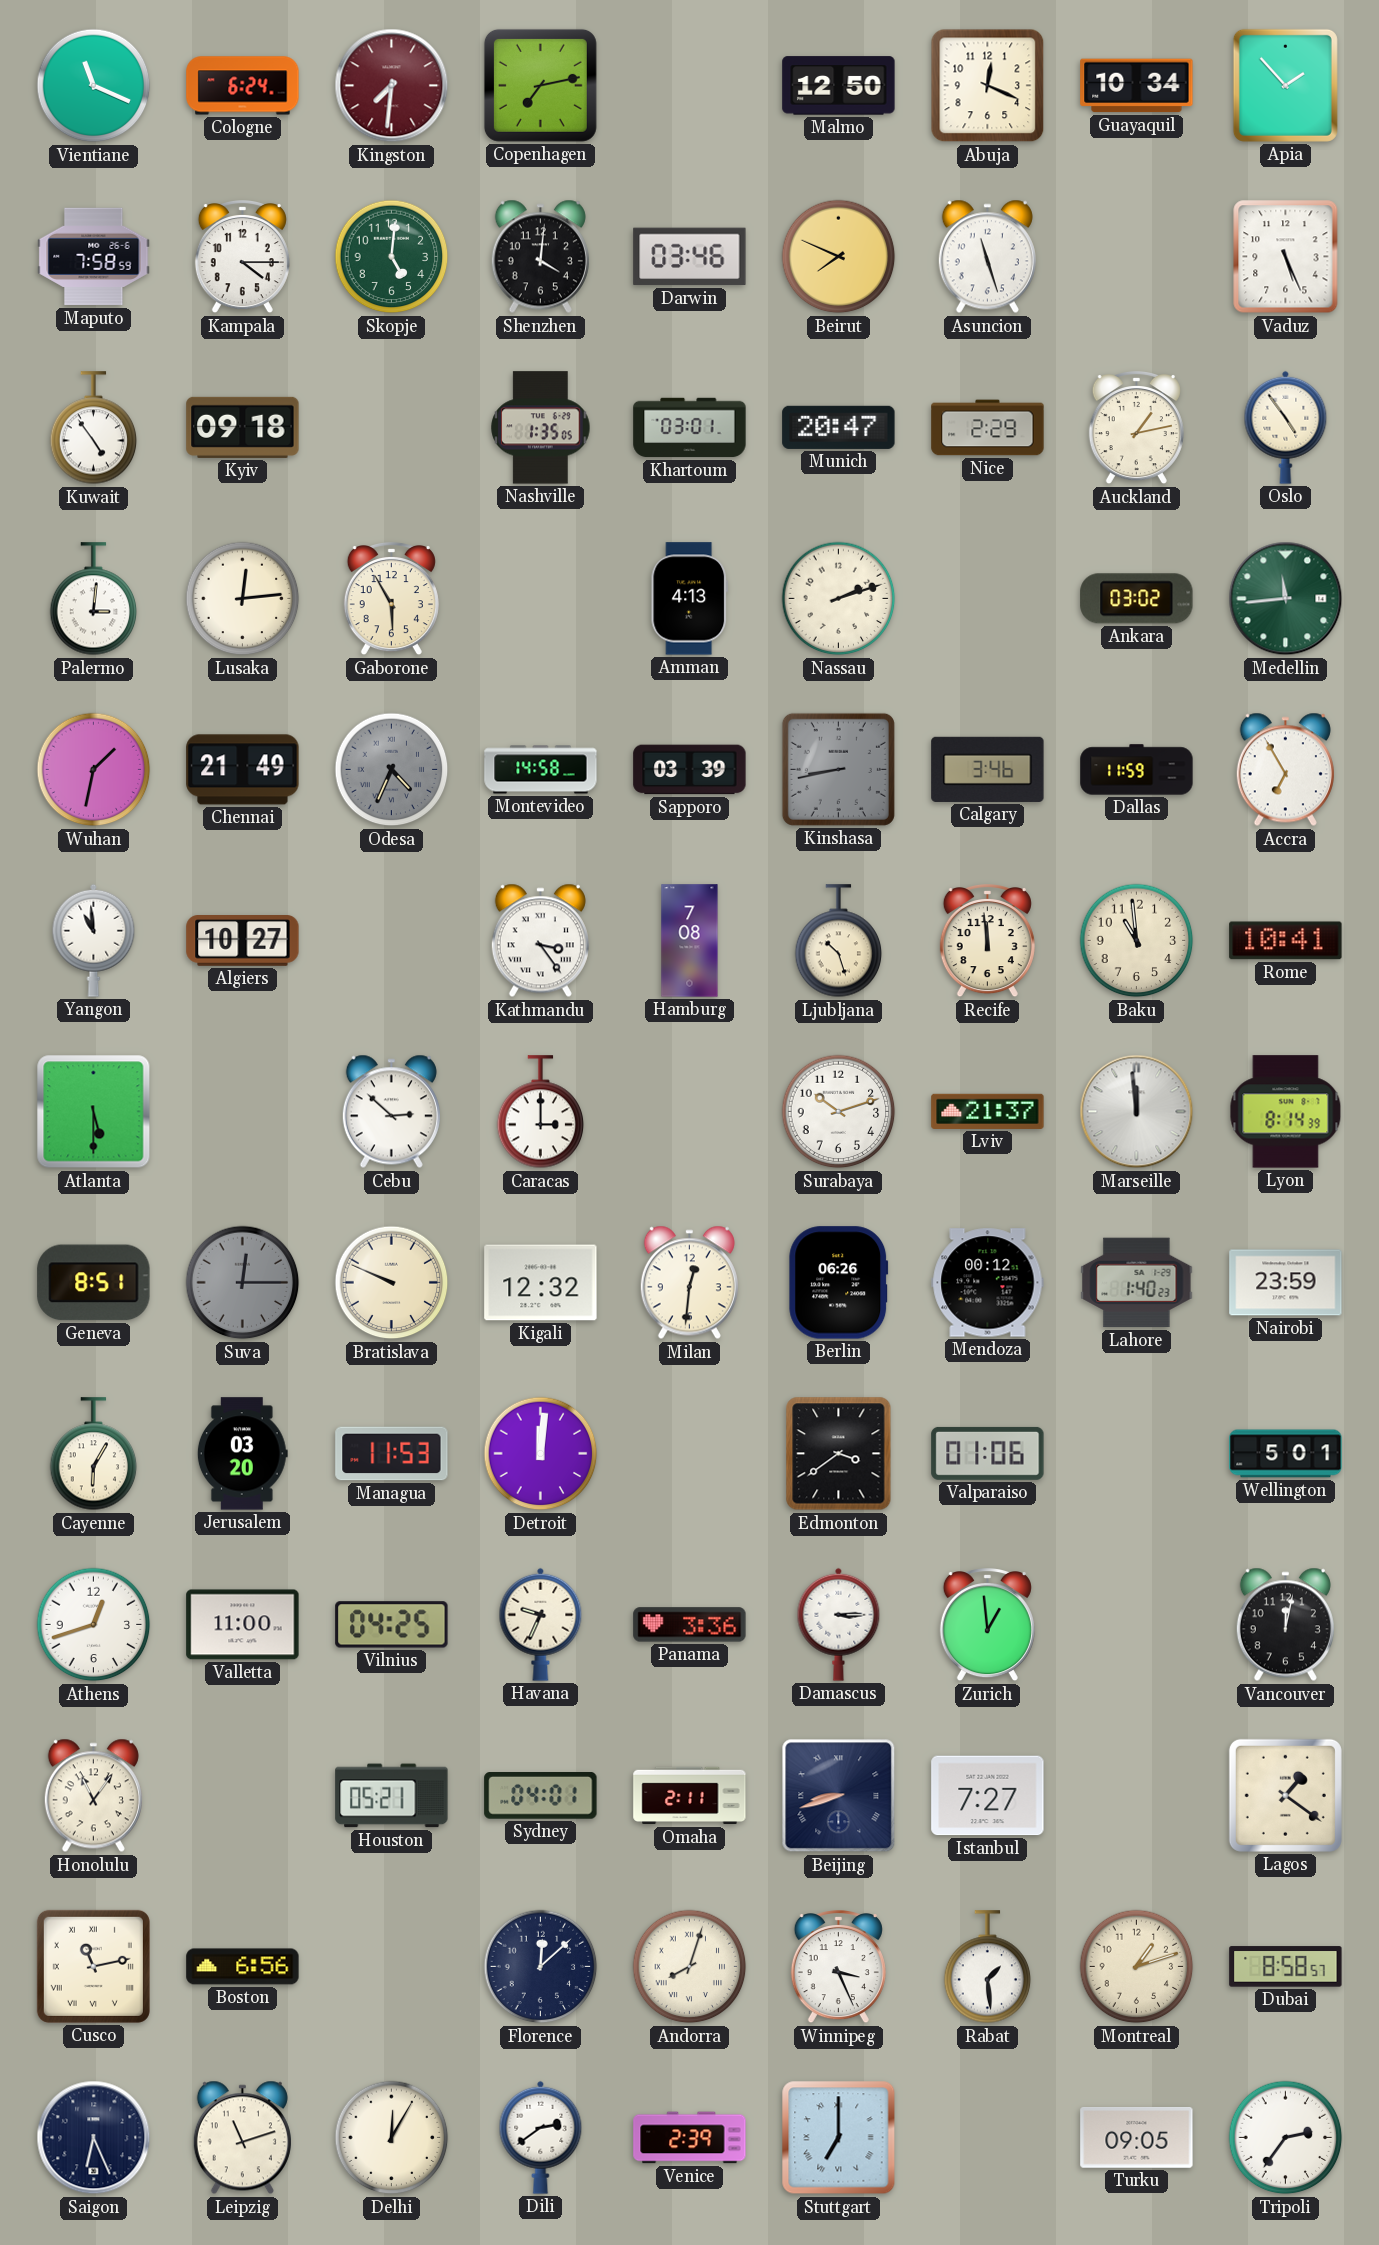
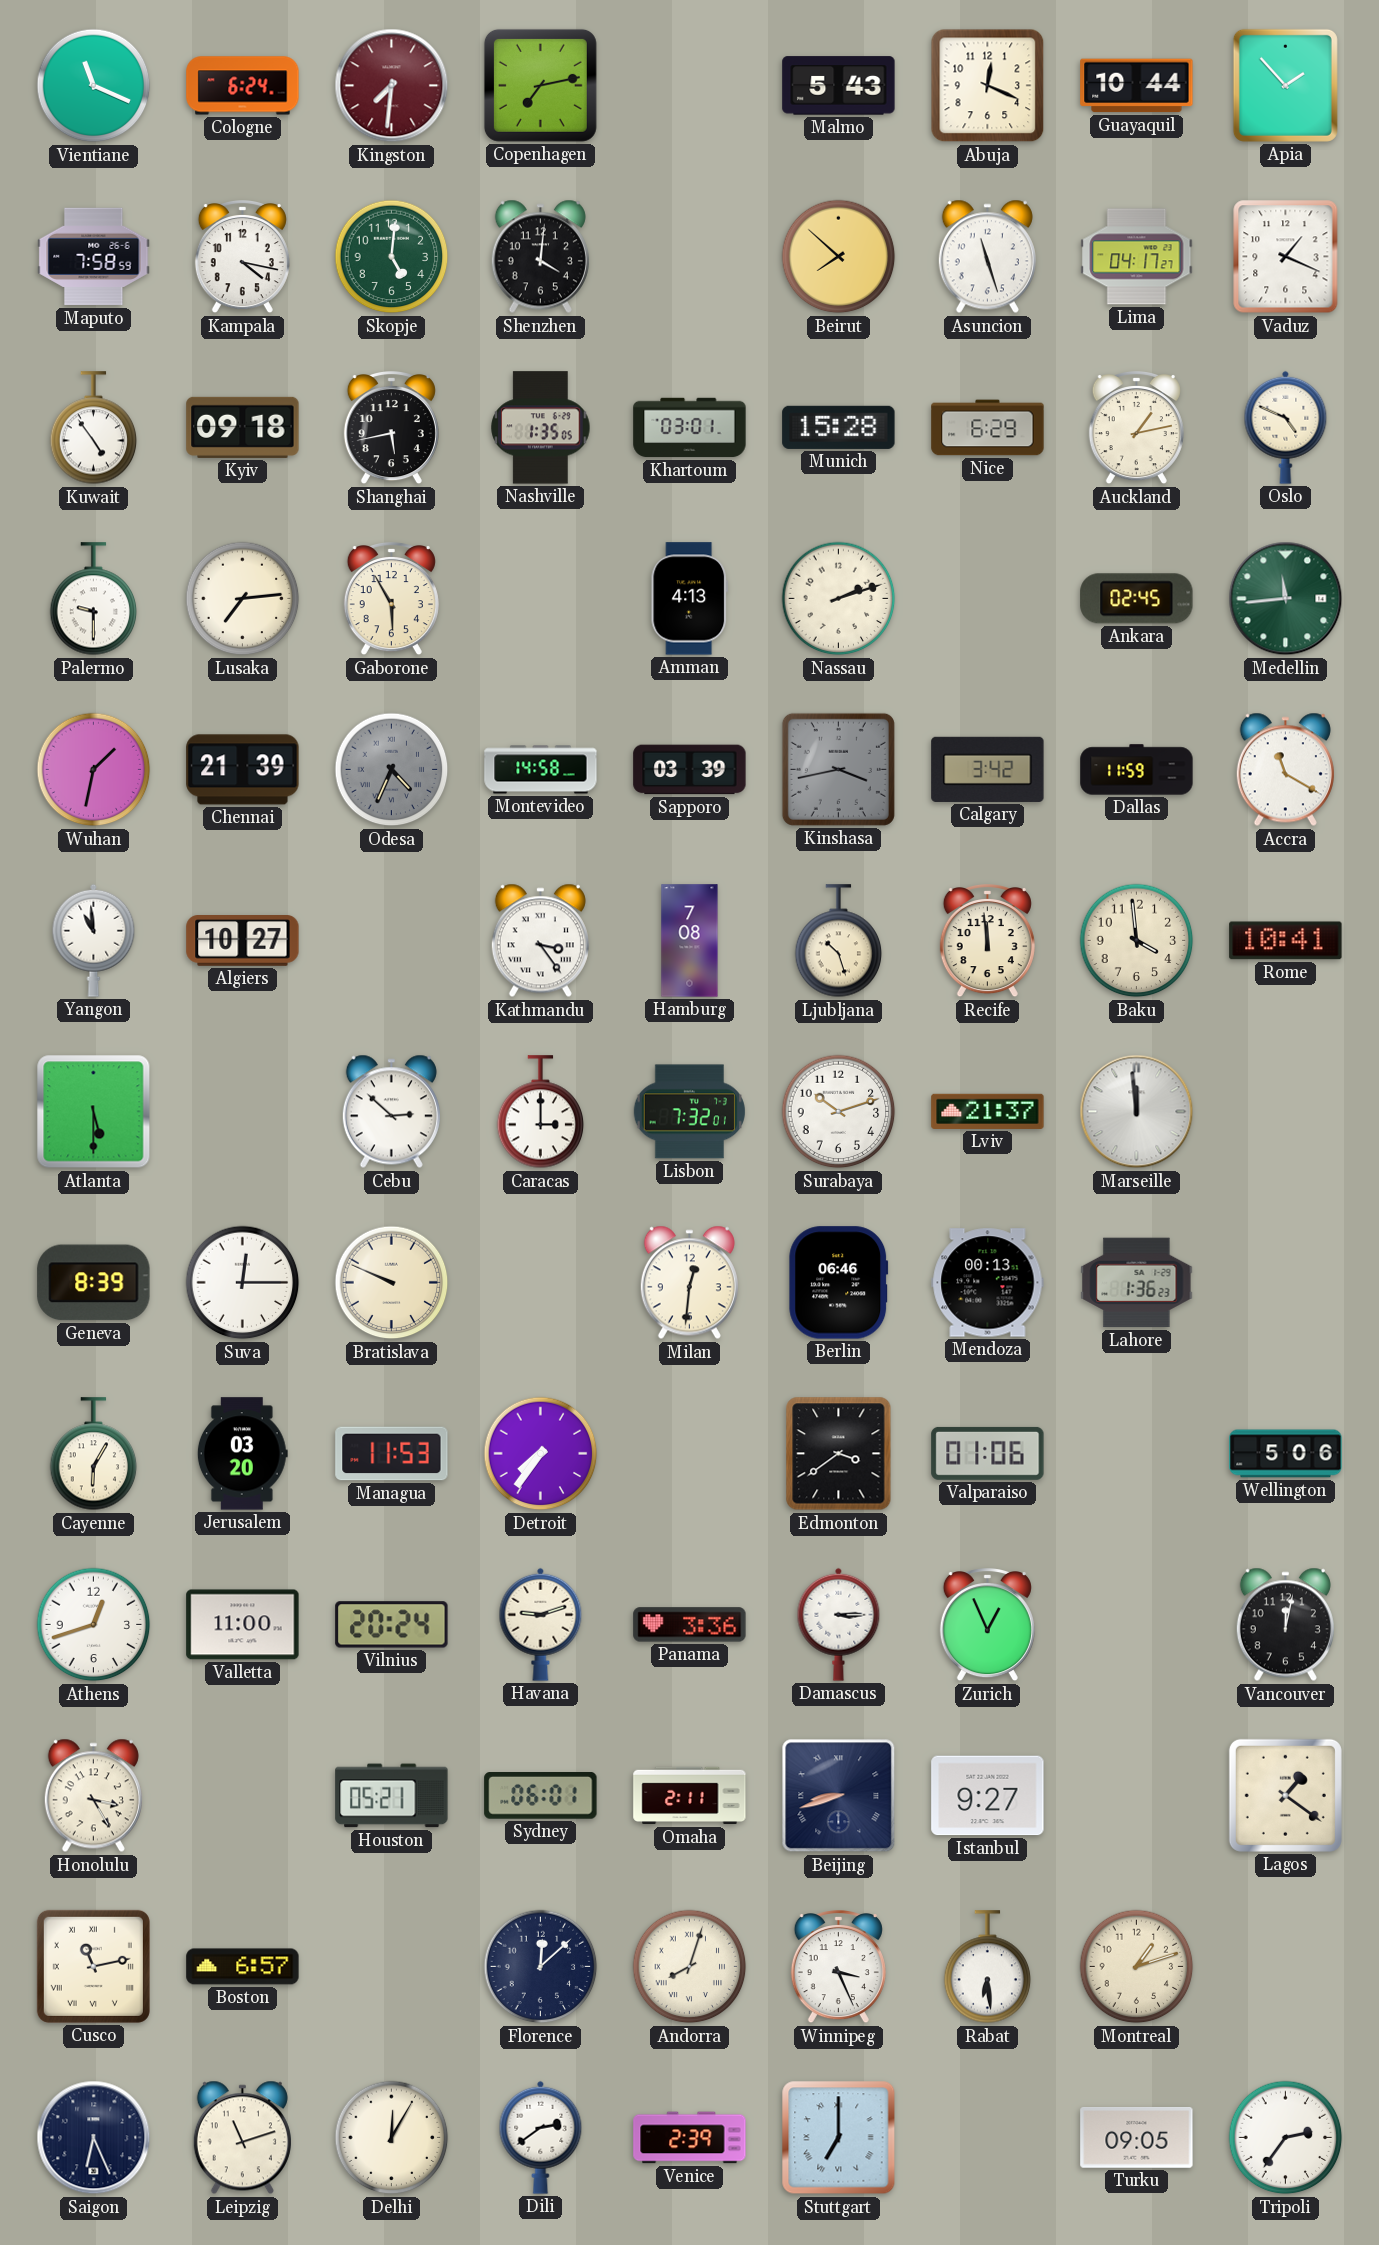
Malmo: 12:50 -> 5:43 (839, 86)
Guayaquil: 10:34 -> 10:44 (1137, 86)
Kampala: 4:15 -> 4:17 (242, 258)
Darwin: 03:46 -> none (690, 257)
Beirut: 7:49 -> 7:52 (839, 257)
Lima: none -> 04:17 (1137, 257)
Vaduz: 5:26 -> 1:19 (1286, 257)
Shanghai: none -> 5:43 (391, 429)
Munich: 20:47 -> 15:28 (839, 427)
Nice: 2:29 -> 6:29 (988, 428)
Oslo: 4:54 -> 4:49 (1286, 427)
Palermo: 3:01 -> 9:30 (94, 599)
Lusaka: 12:14 -> 7:14 (243, 599)
Ankara: 03:02 -> 02:45 (1137, 599)
Chennai: 21:49 -> 21:39 (243, 770)
Kinshasa: 8:43 -> 3:43 (838, 769)
Calgary: 3:46 -> 3:42 (988, 769)
Accra: 6:55 -> 11:20 (1285, 770)
Baku: 10:59 -> 3:59 (1137, 941)
Lisbon: none -> 7:32 (689, 1112)
Lyon: 8:14 -> none (1286, 1112)
Geneva: 8:51 -> 8:39 (94, 1283)
Suva dial: grey -> white (243, 1283)
Kigali: 12:32 -> none (541, 1283)
Berlin: 06:26 -> 06:46 (839, 1283)
Mendoza: 00:12 -> 00:13 (988, 1283)
Lahore: 1:40 -> 1:36 (1137, 1283)
Nairobi: 23:59 -> none (1286, 1283)
Detroit: 12:01 -> 7:36 (541, 1454)
Wellington: 5:01 -> 5:06 (1286, 1454)
Vilnius: 04:25 -> 20:24 (392, 1625)
Havana: 9:34 -> 9:12 (541, 1624)
Zurich: 12:59 -> 12:56 (987, 1626)
Honolulu: 11:06 -> 3:25 (93, 1796)
Sydney: 04:01 -> 06:01 (541, 1796)
Istanbul: 7:27 -> 9:27 (988, 1796)
Boston: 6:56 -> 6:57 (243, 1967)
Rabat: 1:29 -> 6:29 (988, 1967)
Dubai: 8:58 -> none (1286, 1967)
